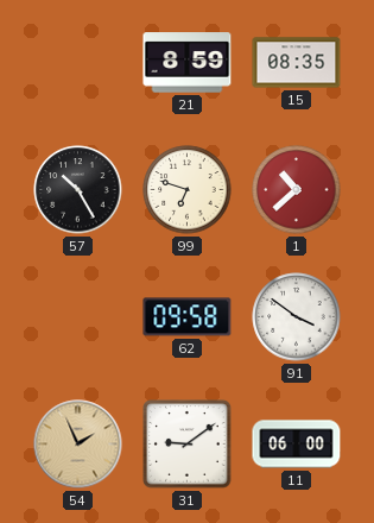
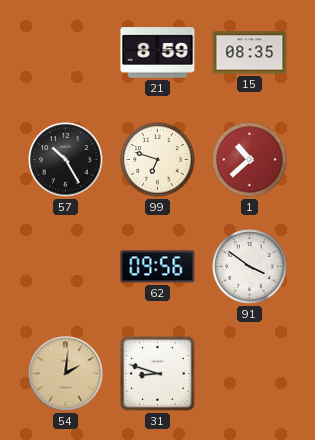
62: 09:58 -> 09:56 (158, 267)
54: 1:56 -> 2:01 (66, 374)
31: 9:09 -> 8:48 (158, 374)
11: 06:00 -> none (297, 445)
